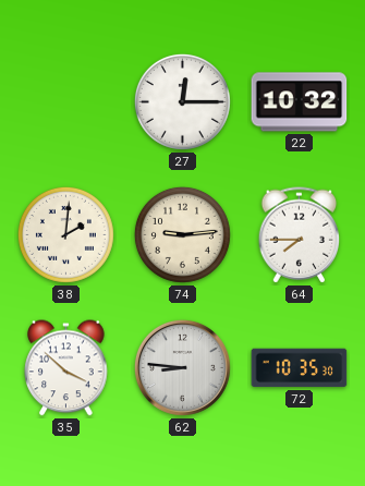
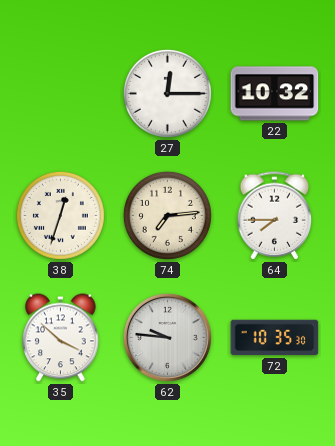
38: 2:01 -> 12:33 (60, 215)
74: 9:14 -> 7:14 (167, 215)
62: 8:46 -> 9:46 (167, 337)
